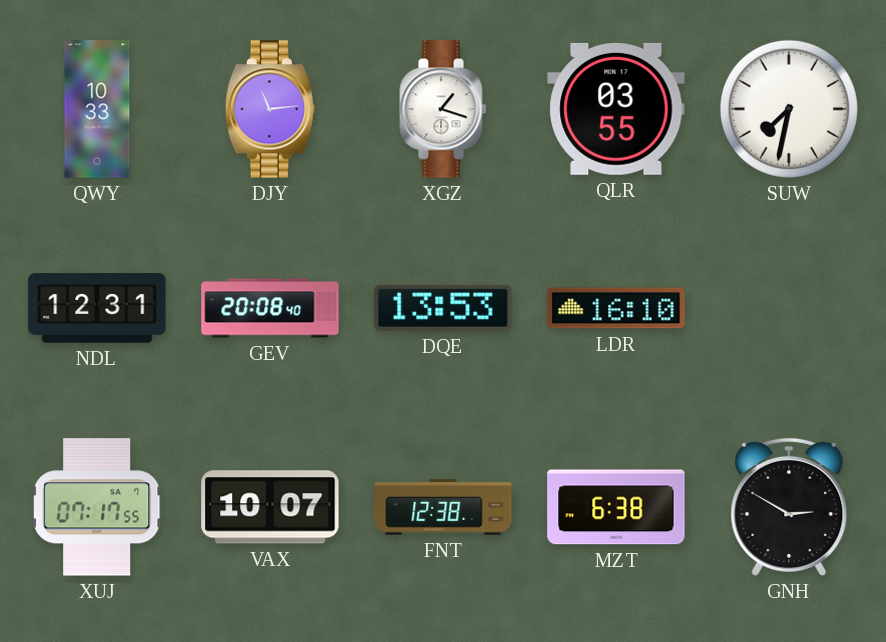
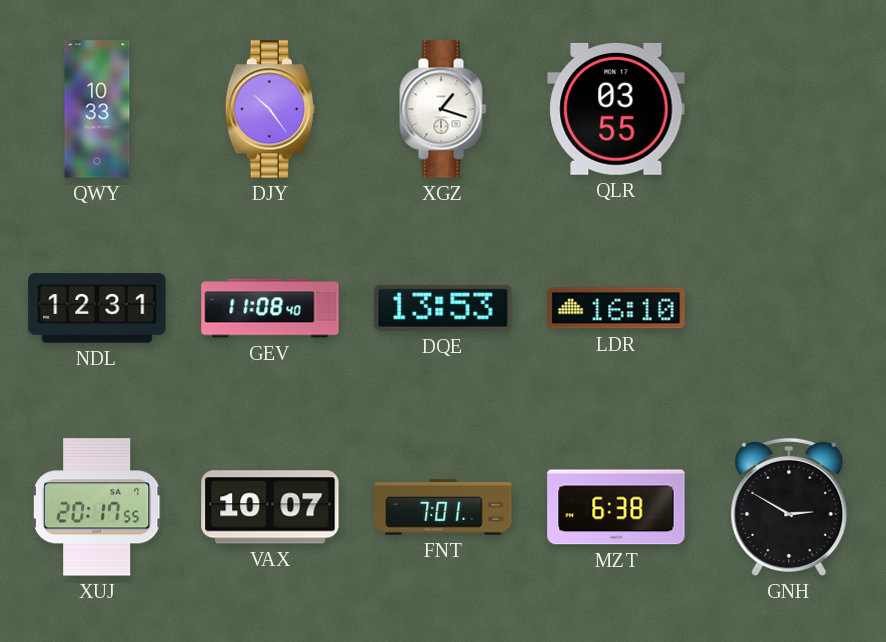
DJY: 11:14 -> 10:24 (270, 109)
SUW: 7:32 -> none (789, 109)
GEV: 20:08 -> 11:08 (270, 308)
XUJ: 07:17 -> 20:17 (97, 507)
FNT: 12:38 -> 7:01 (443, 507)
